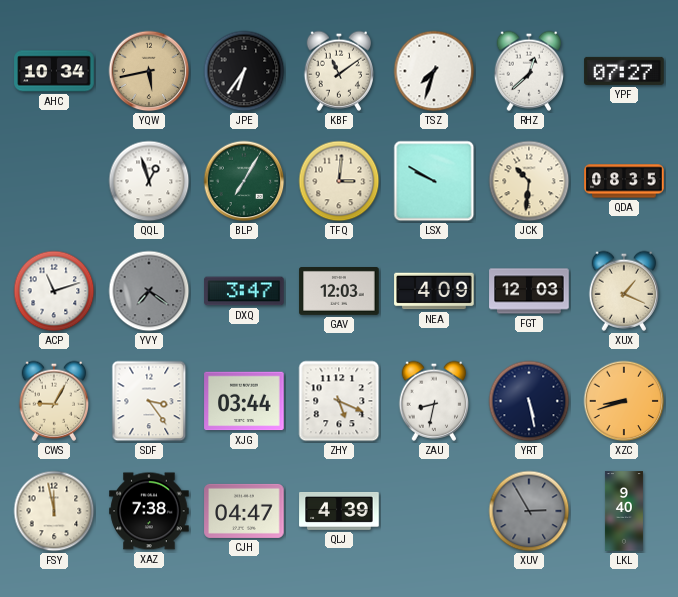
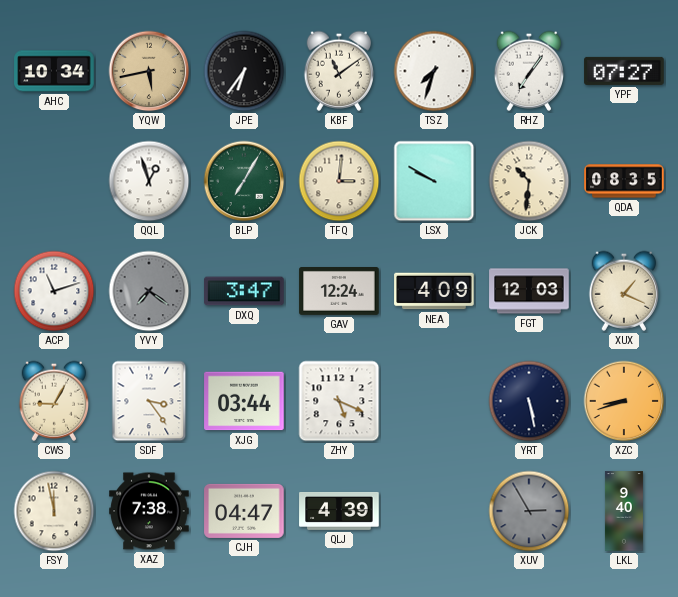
RHZ: 12:38 -> 7:06 (529, 71)
GAV: 12:03 -> 12:24 (339, 292)
ZAU: 8:32 -> none (434, 401)
